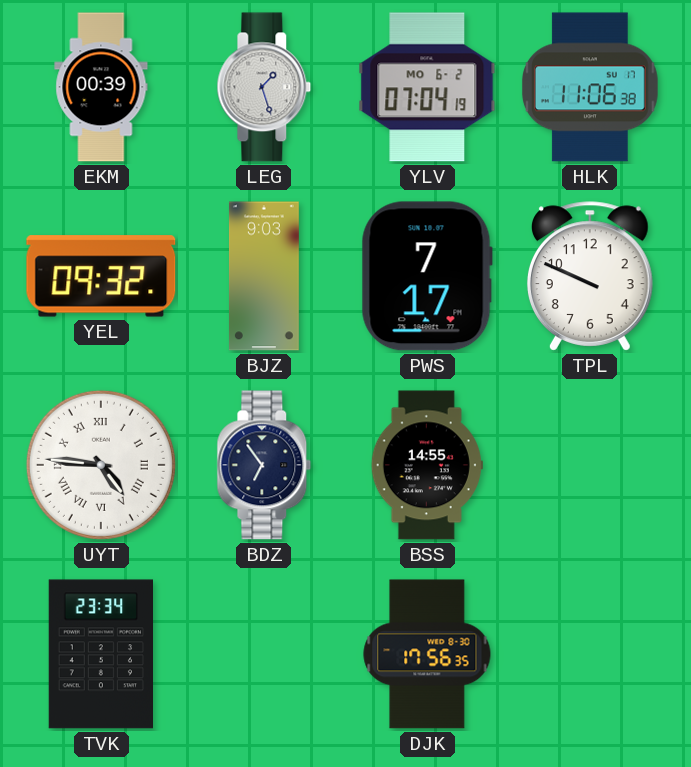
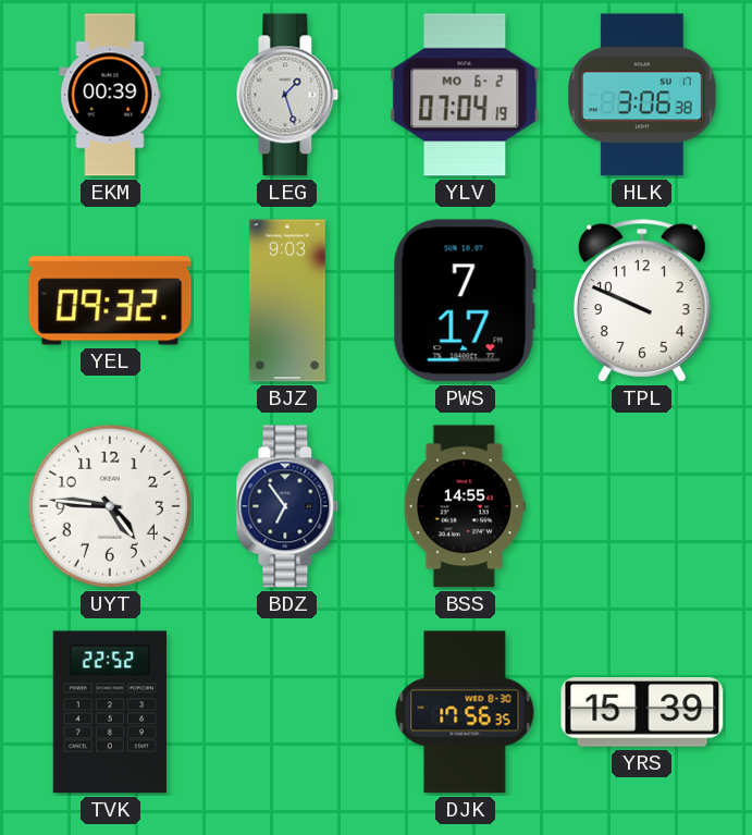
HLK: 11:06 -> 3:06 (642, 95)
UYT numerals: Roman -> Arabic (110, 506)
TVK: 23:34 -> 22:52 (110, 712)
YRS: none -> 15:39 (642, 712)
